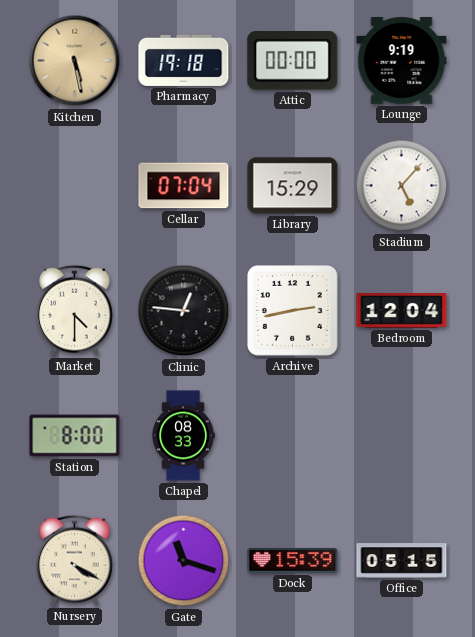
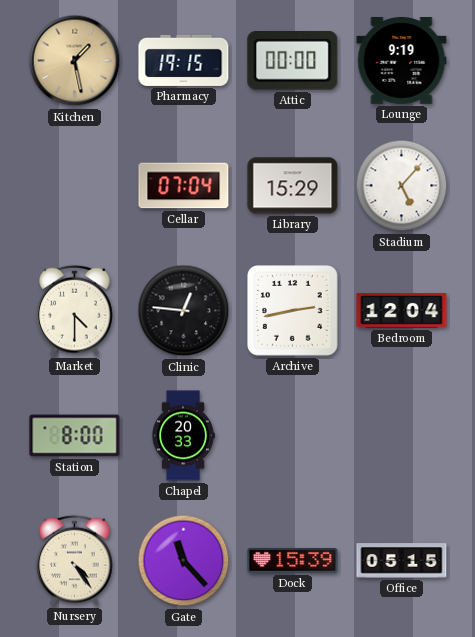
Kitchen: 5:28 -> 1:28 (75, 61)
Pharmacy: 19:18 -> 19:15 (184, 60)
Chapel: 08:33 -> 20:33 (183, 436)
Nursery: 4:20 -> 4:24 (75, 560)
Gate: 11:18 -> 11:23 (184, 561)
